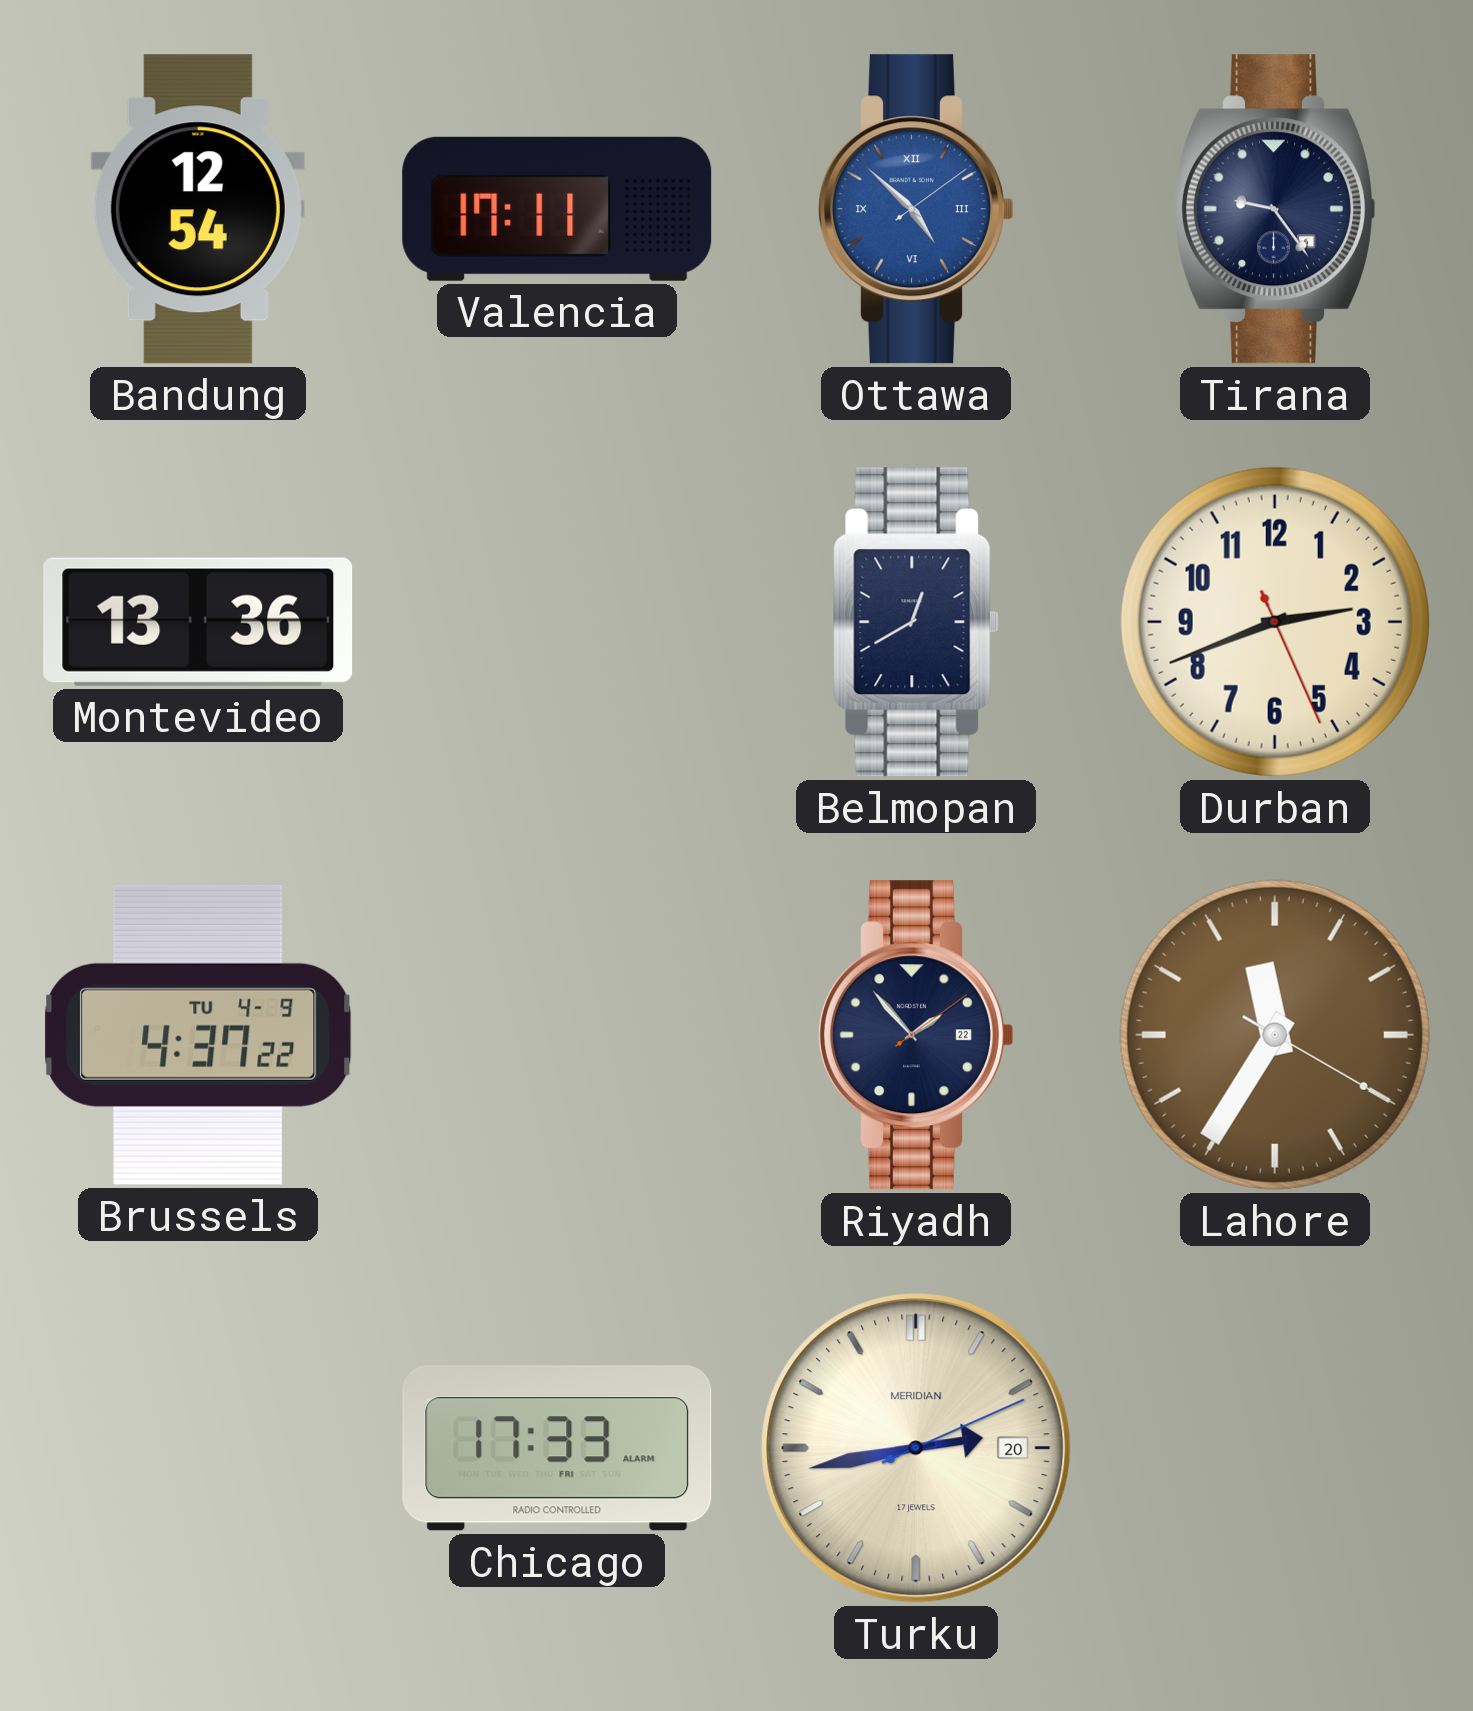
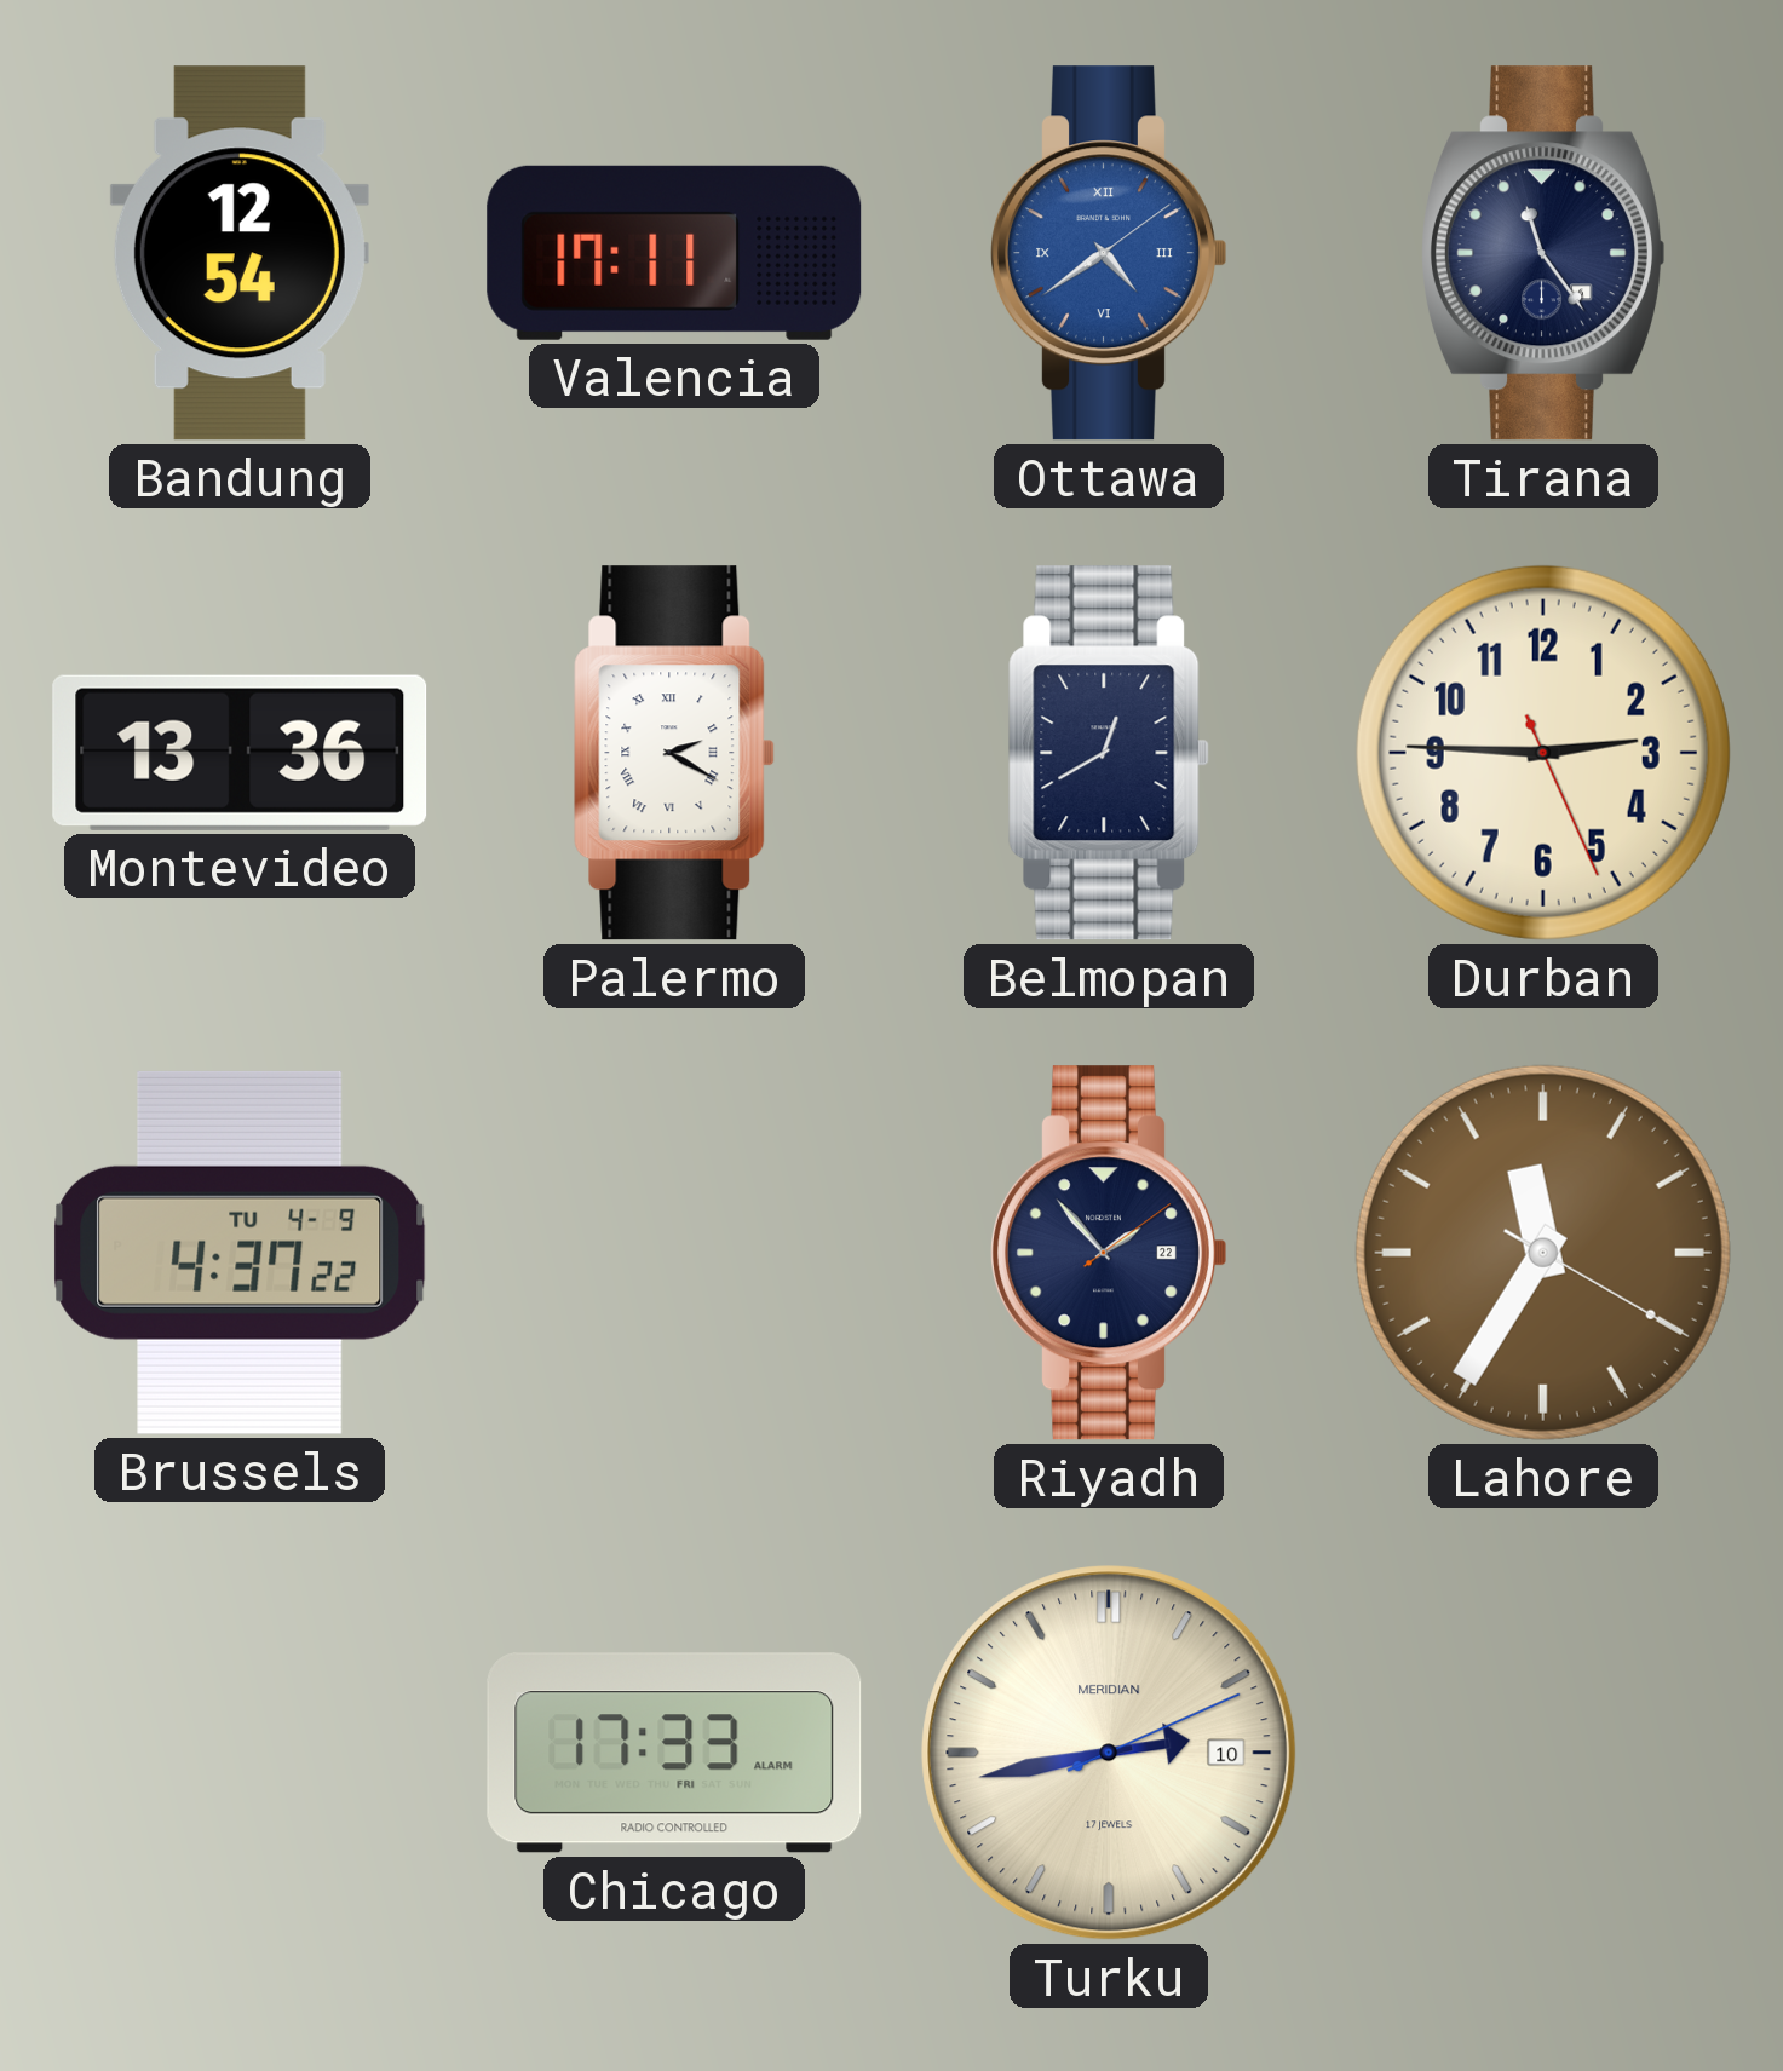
Ottawa: 4:52 -> 4:39 (1109, 253)
Tirana: 9:24 -> 11:24 (1543, 253)
Palermo: none -> 2:20 (674, 753)
Durban: 2:41 -> 2:45 (1543, 753)
Turku date: 20 -> 10 (1109, 1753)
